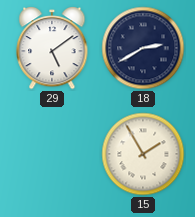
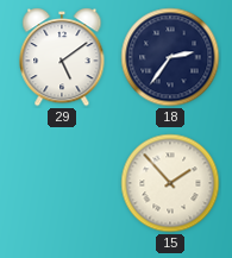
18: 2:40 -> 2:36 (170, 57)
15: 1:55 -> 1:53 (170, 183)
